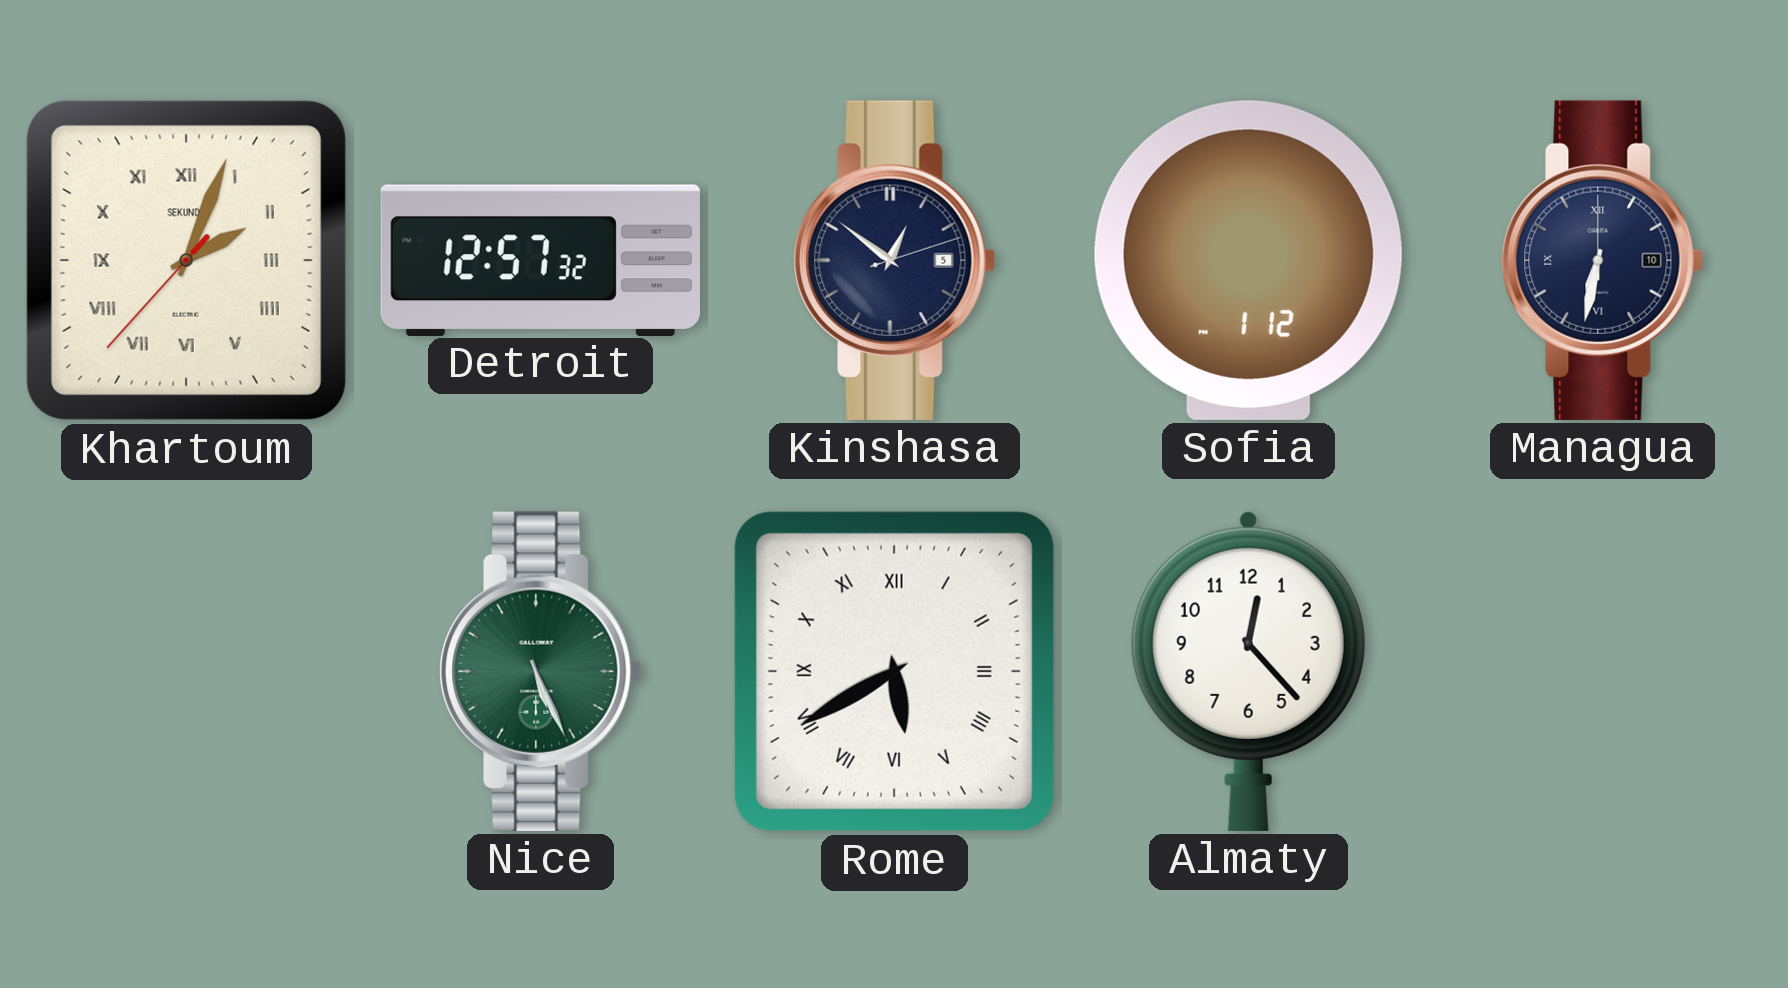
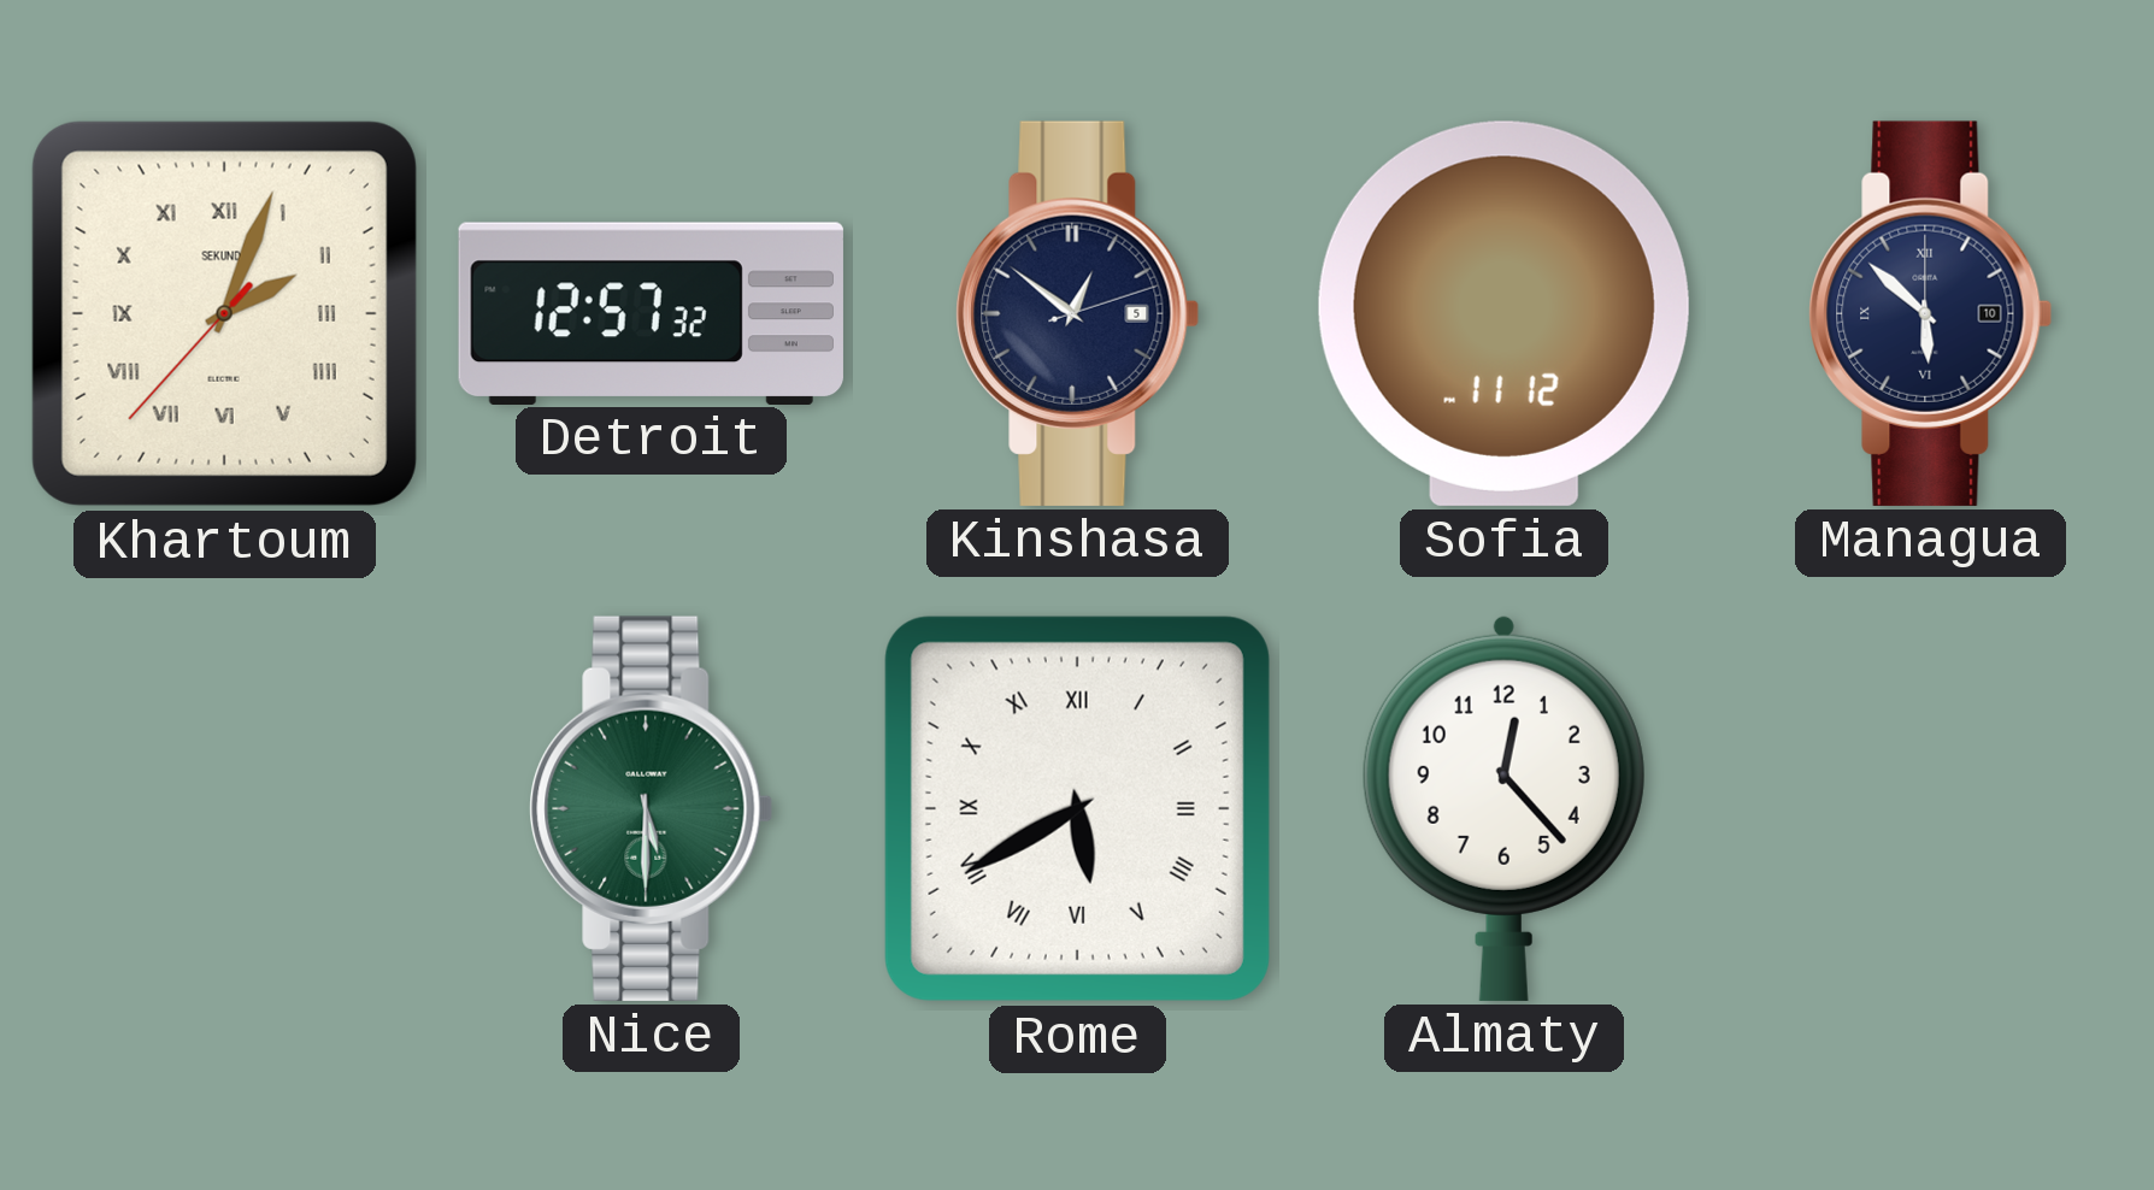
Sofia: 1:12 -> 11:12 (1503, 313)
Managua: 6:32 -> 5:52 (1931, 313)
Nice: 5:26 -> 5:30 (652, 808)
